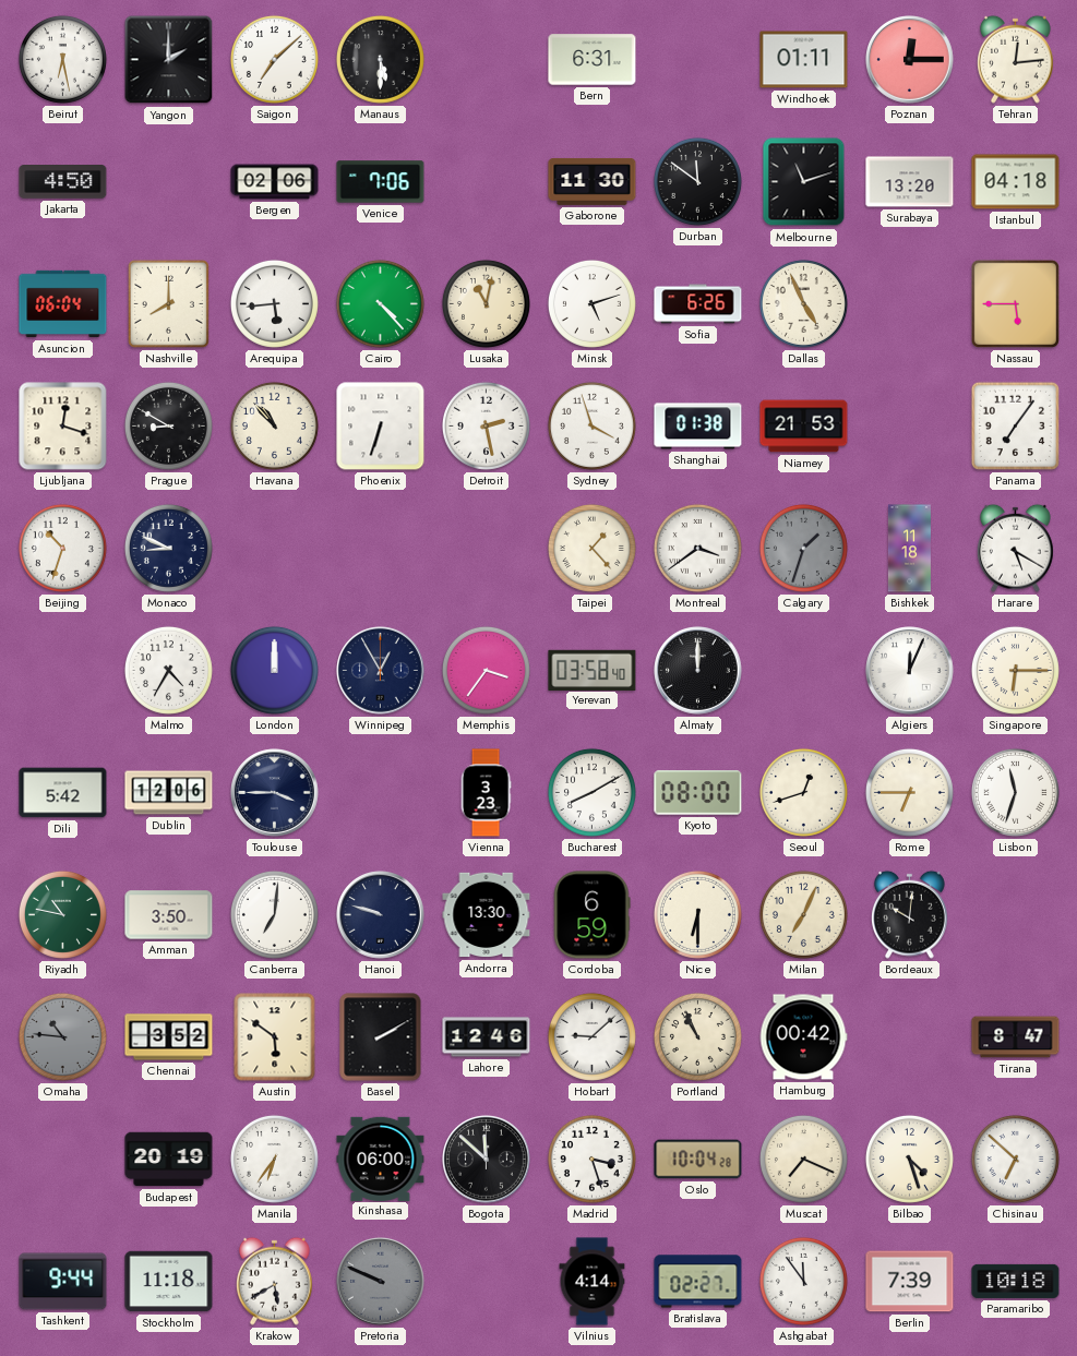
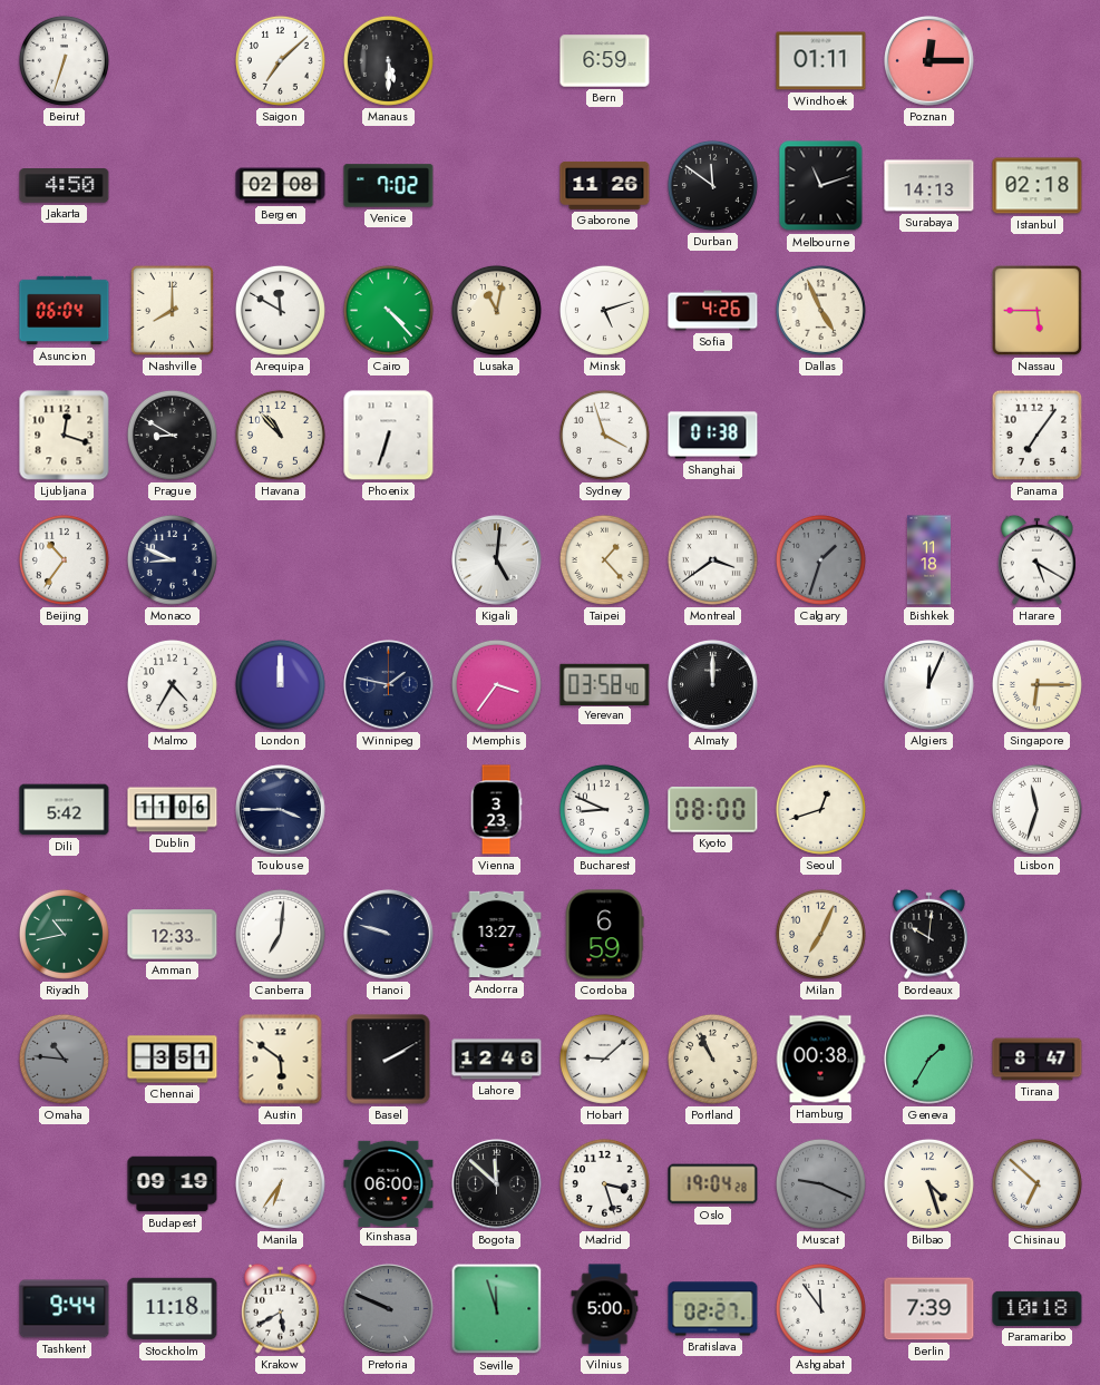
Beirut: 6:28 -> 6:33 (64, 60)
Yangon: 2:00 -> none (169, 60)
Bern: 6:31 -> 6:59 (605, 61)
Tehran: 12:14 -> none (1016, 59)
Bergen: 02:06 -> 02:08 (281, 186)
Venice: 7:06 -> 7:02 (389, 186)
Gaborone: 11:30 -> 11:26 (605, 186)
Surabaya: 13:20 -> 14:13 (929, 186)
Istanbul: 04:18 -> 02:18 (1038, 186)
Arequipa: 5:44 -> 11:50 (280, 310)
Sofia: 6:26 -> 4:26 (713, 311)
Detroit: 2:28 -> none (486, 425)
Niamey: 21:53 -> none (804, 427)
Beijing: 10:33 -> 10:36 (64, 559)
Kigali: none -> 5:01 (497, 560)
Winnipeg: 12:55 -> 1:47 (389, 685)
Dublin: 12:06 -> 11:06 (173, 810)
Bucharest: 8:10 -> 8:49 (604, 809)
Rome: 6:45 -> none (909, 792)
Riyadh: 10:47 -> 10:43 (64, 934)
Amman: 3:50 -> 12:33 (173, 935)
Andorra: 13:30 -> 13:27 (497, 935)
Nice: 6:30 -> none (697, 914)
Chennai: 3:52 -> 3:51 (173, 1060)
Hamburg: 00:42 -> 00:38 (820, 1060)
Geneva: none -> 1:35 (929, 1060)
Budapest: 20:19 -> 09:19 (173, 1184)
Oslo: 10:04 -> 19:04 (713, 1184)
Muscat: 7:19 -> 9:19 (820, 1183)
Muscat dial: cream -> grey (820, 1183)
Seville: none -> 11:57 (497, 1309)
Vilnius: 4:14 -> 5:00 (605, 1309)
